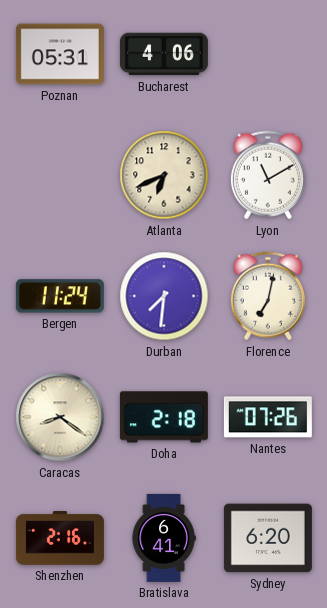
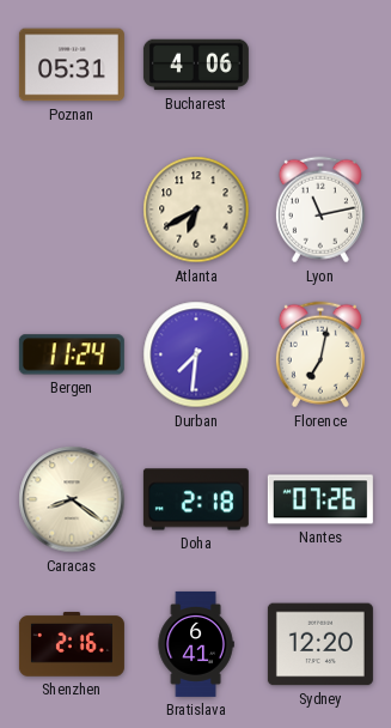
Atlanta: 6:41 -> 6:40 (196, 210)
Lyon: 11:10 -> 11:13 (320, 210)
Sydney: 6:20 -> 12:20 (320, 644)
